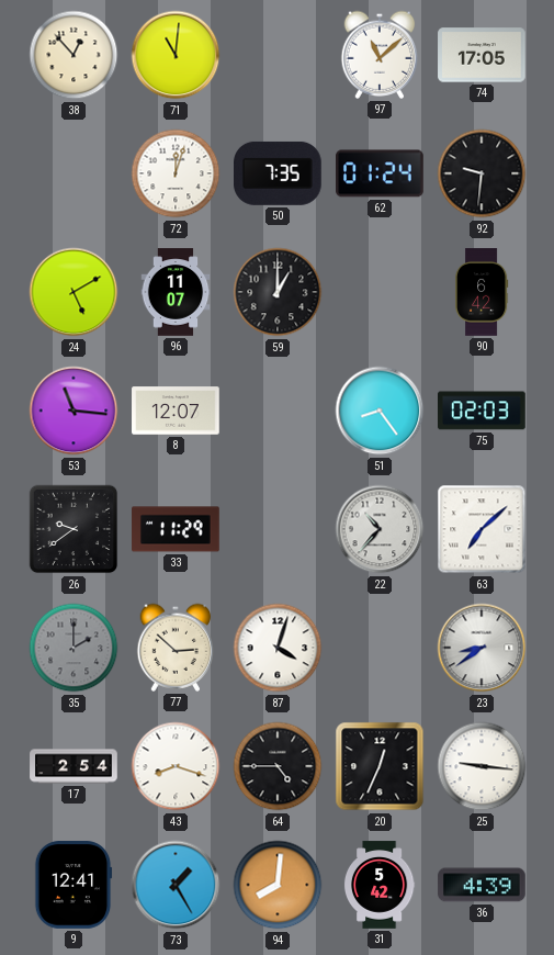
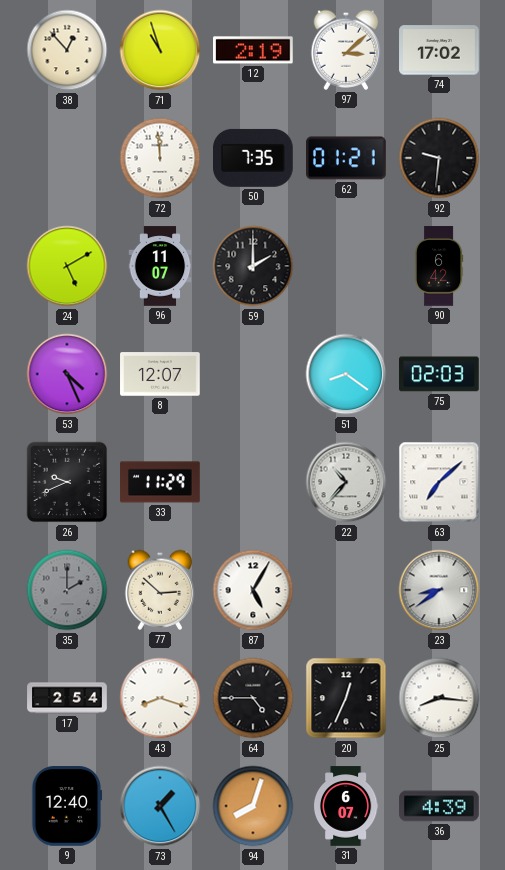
71: 11:01 -> 10:57 (160, 50)
12: none -> 2:19 (254, 50)
97: 11:08 -> 3:08 (346, 50)
74: 17:05 -> 17:02 (439, 50)
72: 12:03 -> 11:59 (160, 158)
62: 01:24 -> 01:21 (347, 158)
59: 1:00 -> 2:00 (253, 266)
53: 11:16 -> 4:26 (67, 374)
51: 8:24 -> 8:21 (346, 374)
26: 9:39 -> 9:41 (67, 482)
87: 4:03 -> 5:05 (253, 590)
25: 9:16 -> 8:16 (439, 698)
9: 12:41 -> 12:40 (67, 806)
94: 8:01 -> 8:03 (253, 806)
31: 5:42 -> 6:07 (346, 806)
